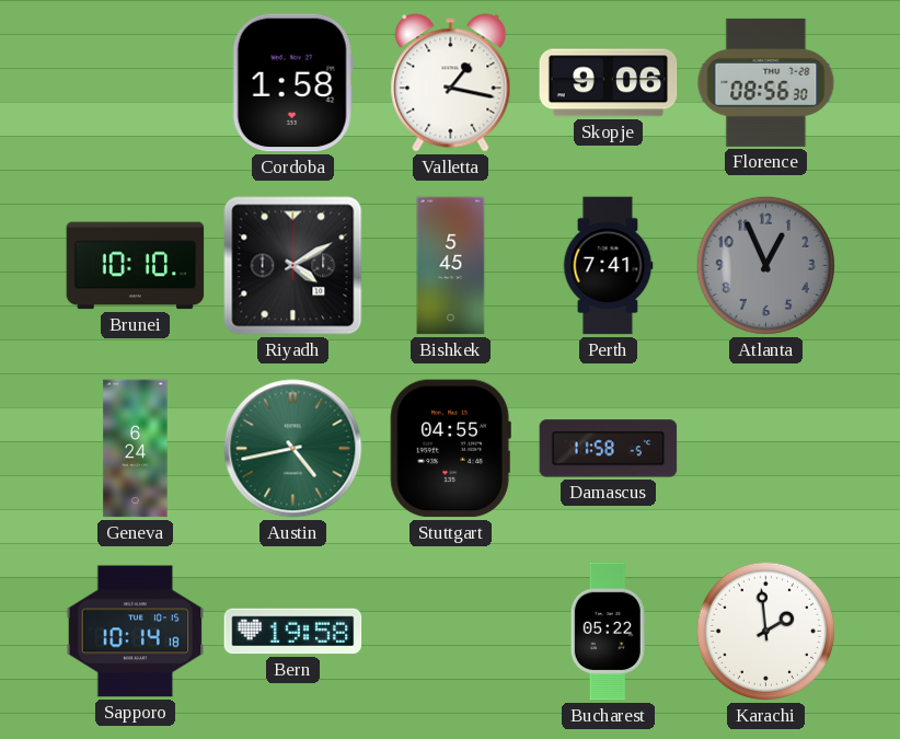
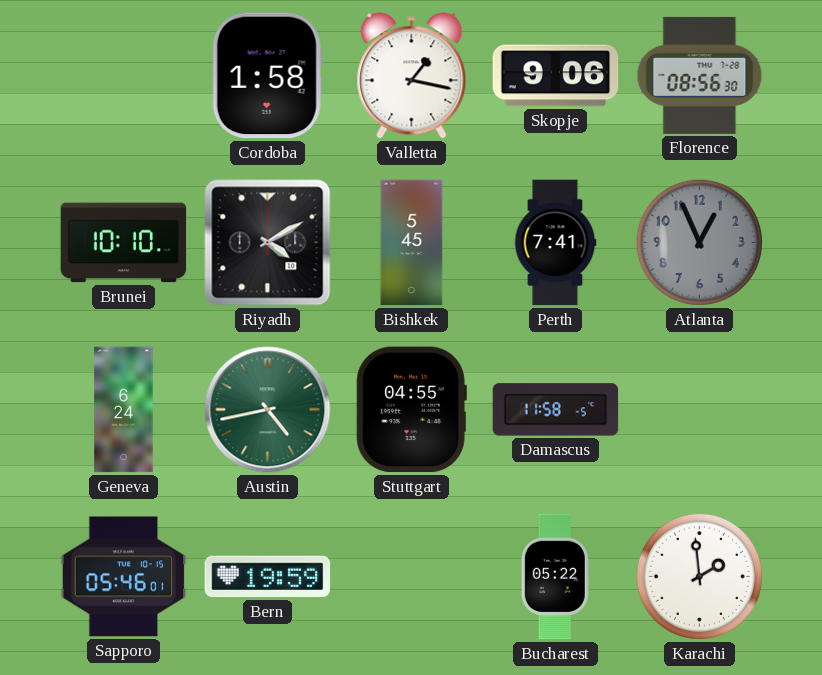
Sapporo: 10:14 -> 05:46 (124, 577)
Bern: 19:58 -> 19:59 (268, 577)
